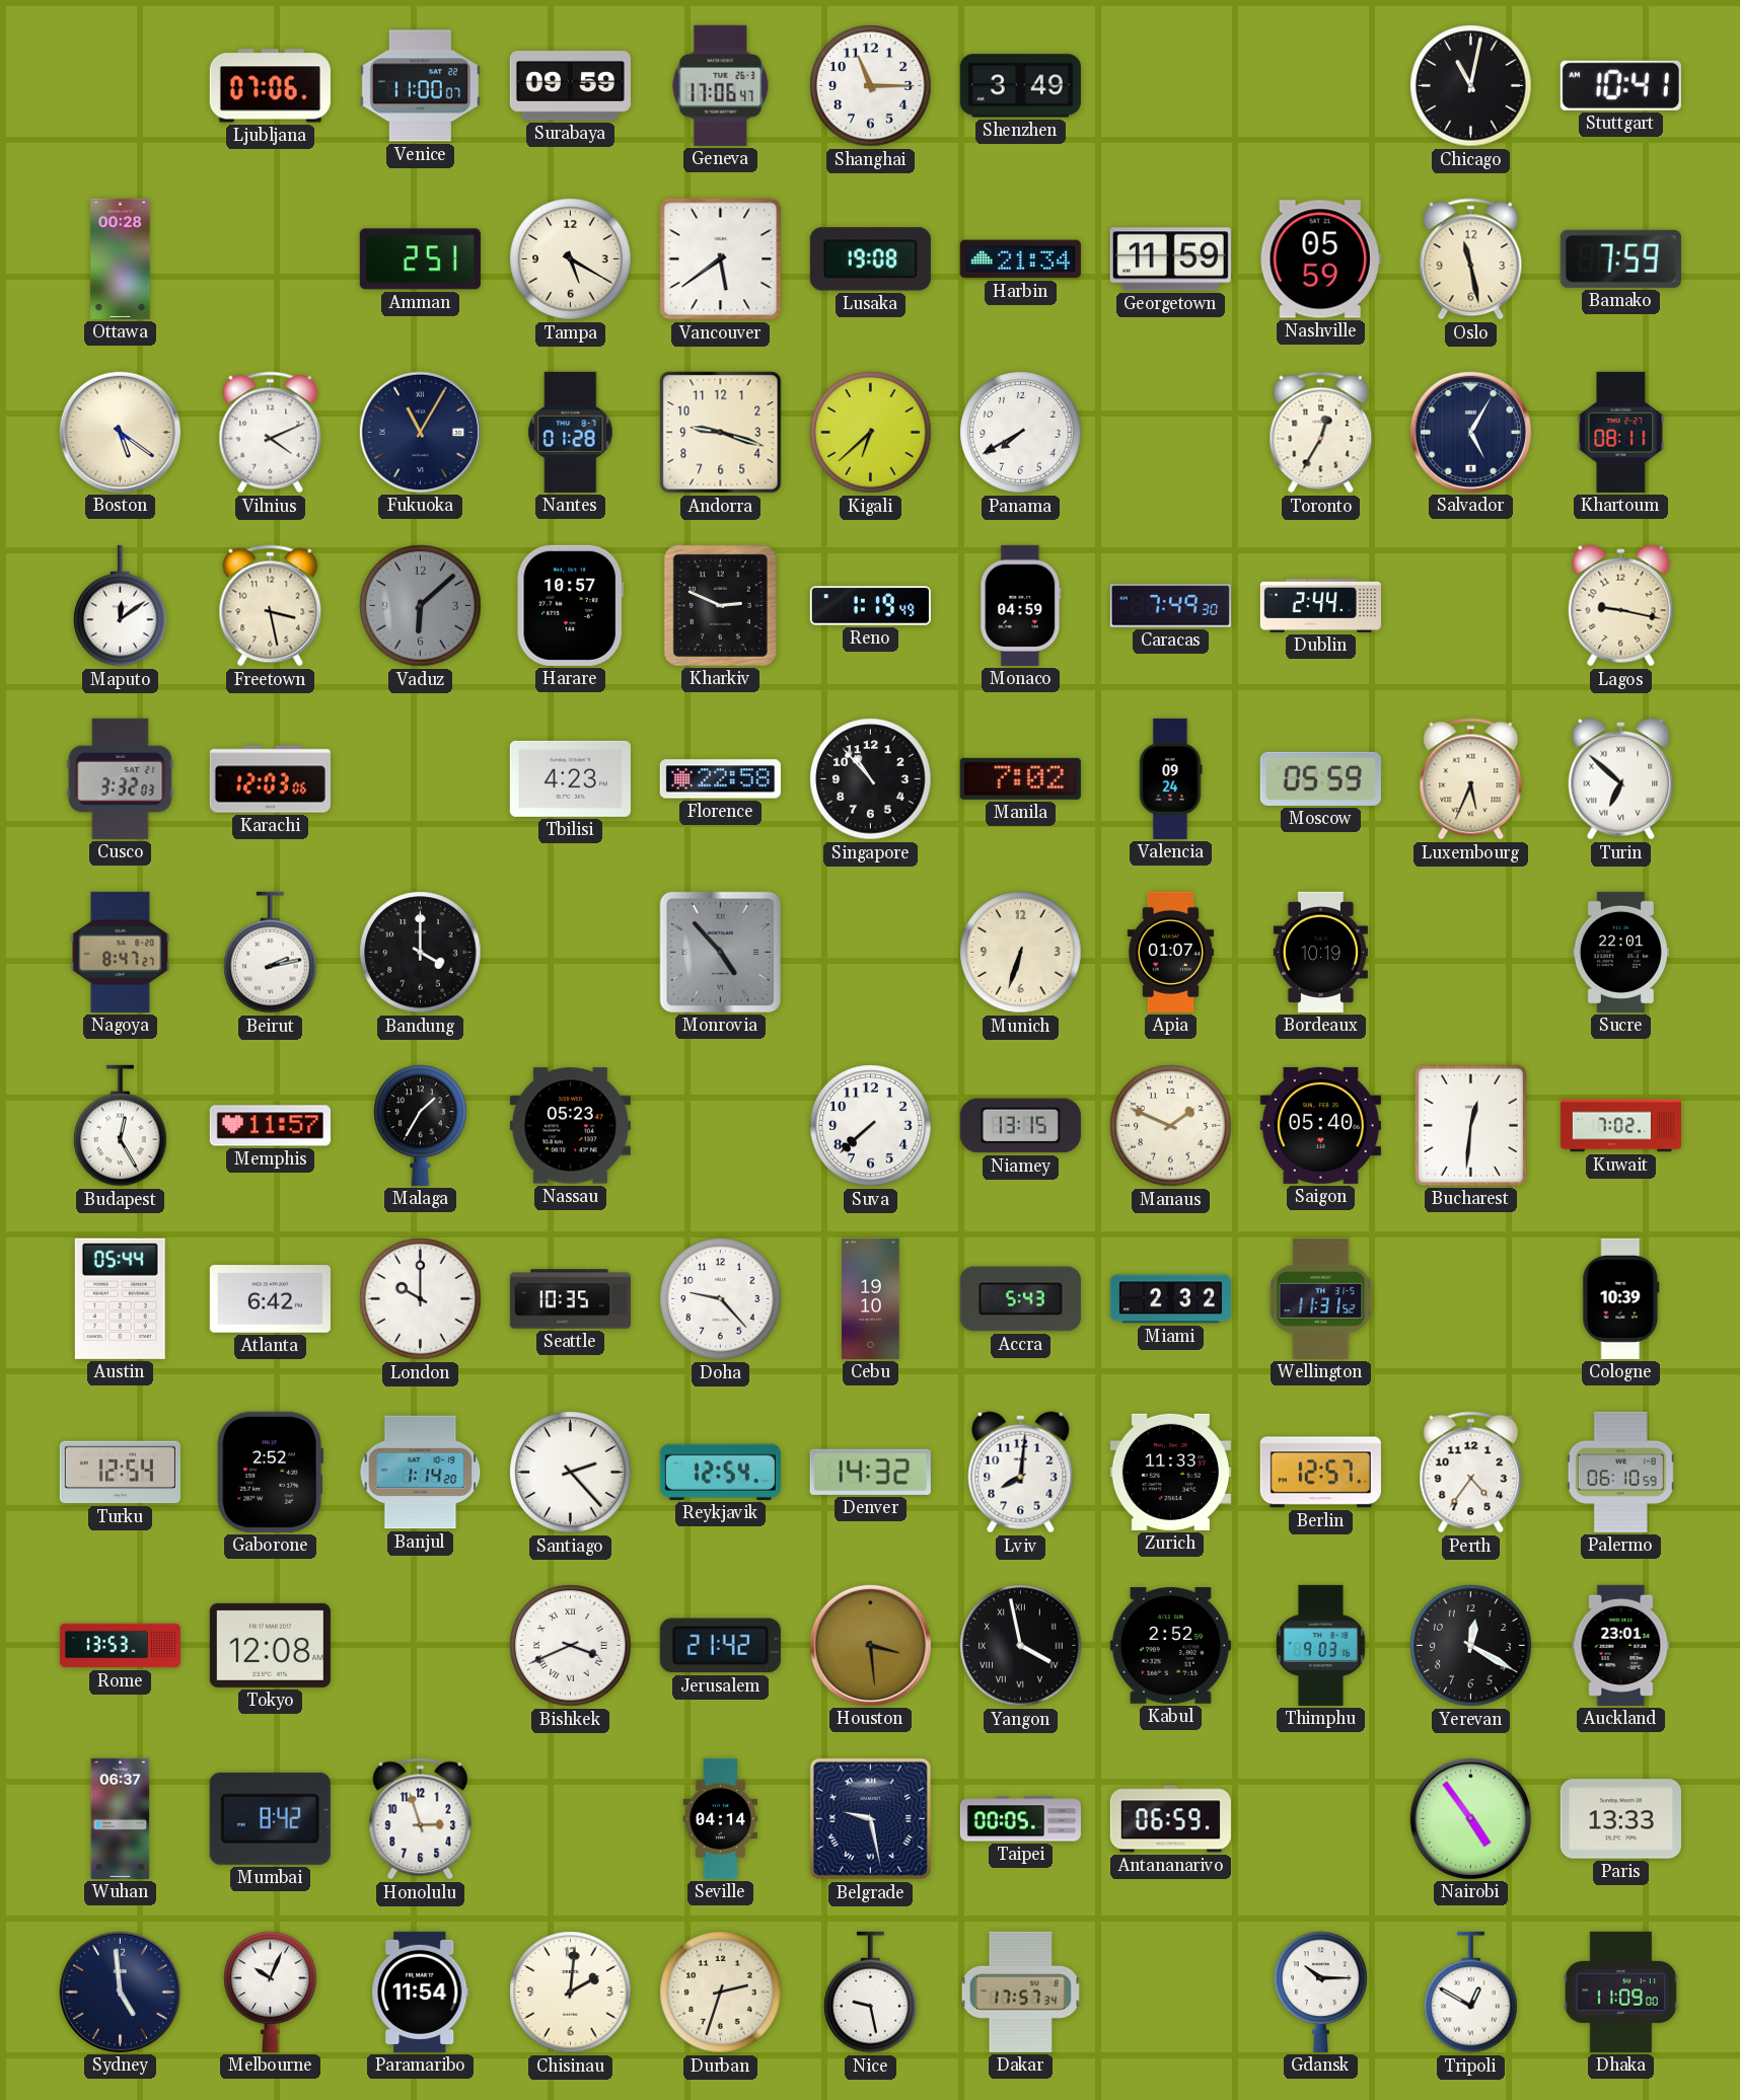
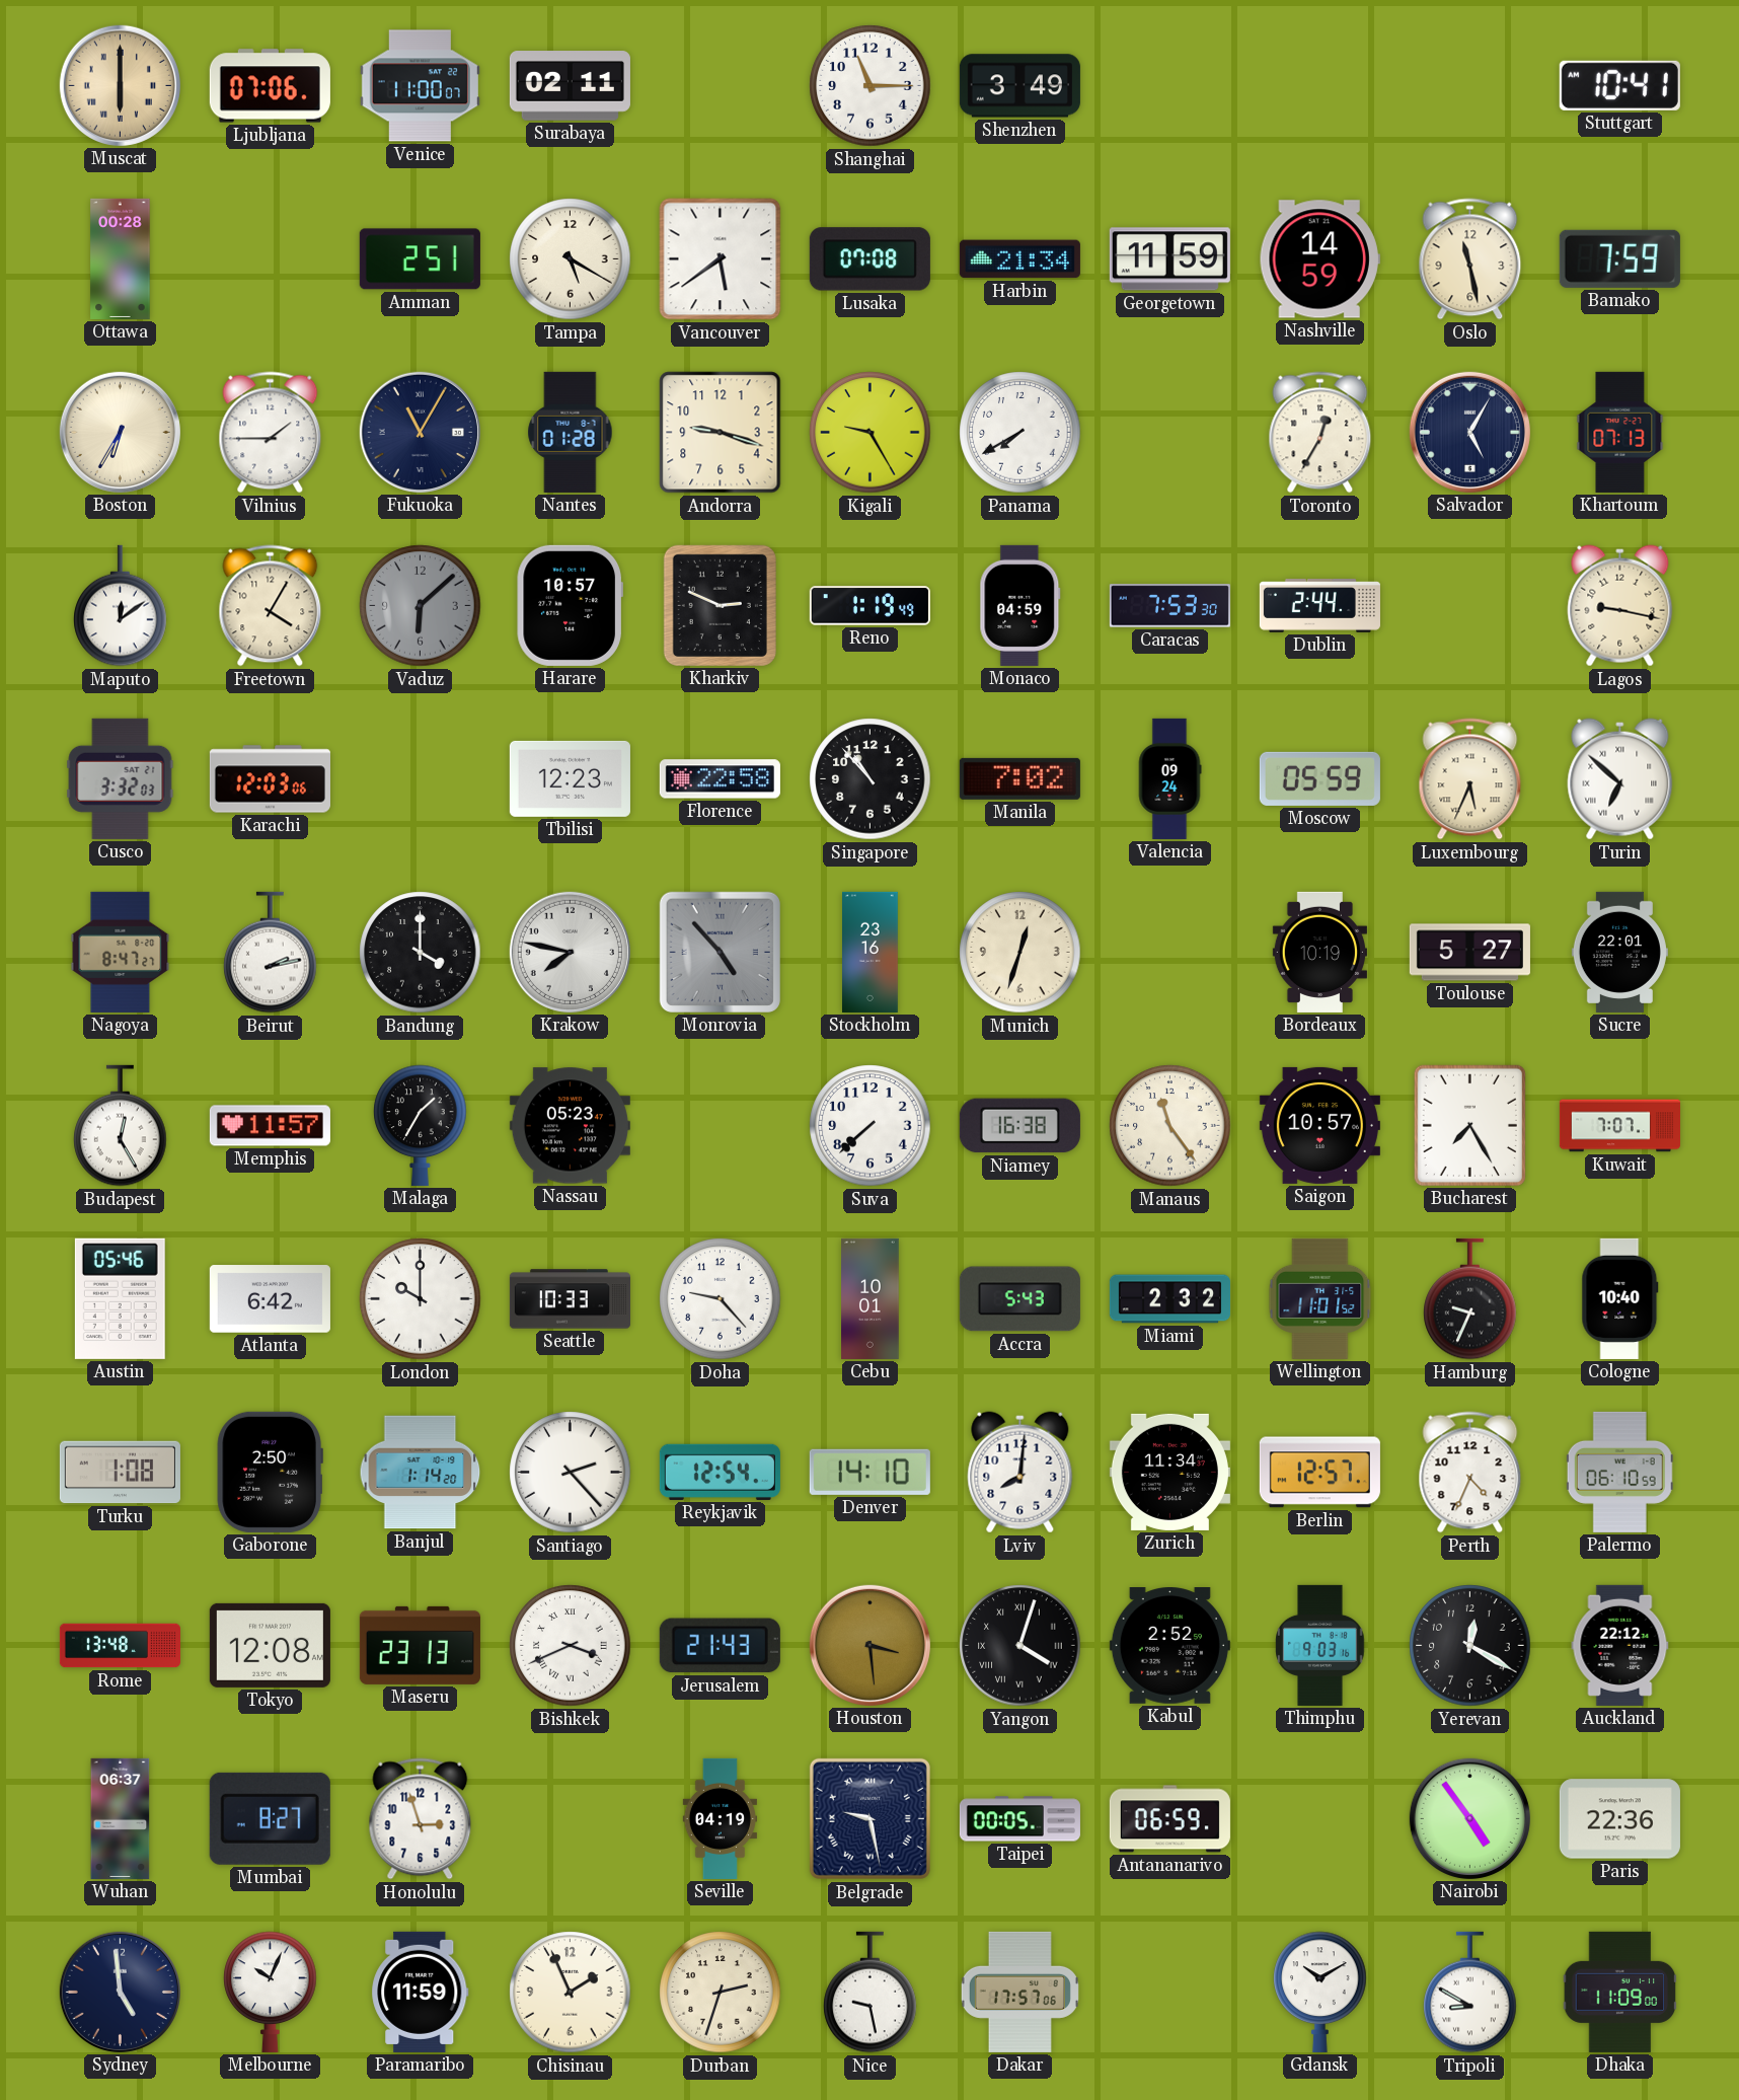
Muscat: none -> 6:00 (120, 85)
Surabaya: 09:59 -> 02:11 (570, 86)
Geneva: 17:06 -> none (721, 85)
Chicago: 11:02 -> none (1471, 86)
Lusaka: 19:08 -> 07:08 (870, 259)
Nashville: 05:59 -> 14:59 (1319, 259)
Boston: 5:21 -> 6:35 (120, 432)
Vilnius: 4:11 -> 1:45 (271, 433)
Kigali: 6:38 -> 9:25 (871, 433)
Khartoum: 08:11 -> 07:13 (1620, 432)
Freetown: 3:28 -> 4:05 (271, 606)
Caracas: 7:49 -> 7:53 (1169, 606)
Tbilisi: 4:23 -> 12:23 (570, 778)
Krakow: none -> 7:47 (570, 952)
Stockholm: none -> 23:16 (871, 952)
Munich: 6:33 -> 12:33 (1020, 953)
Apia: 01:07 -> none (1170, 952)
Toulouse: none -> 5:27 (1469, 953)
Niamey: 13:15 -> 16:38 (1019, 1126)
Manaus: 1:49 -> 11:24 (1170, 1126)
Saigon: 05:40 -> 10:57 (1319, 1125)
Bucharest: 12:31 -> 7:25 (1469, 1125)
Kuwait: 7:02 -> 7:07 (1619, 1126)
Austin: 05:44 -> 05:46 (120, 1298)
Seattle: 10:35 -> 10:33 (570, 1299)
Cebu: 19:10 -> 10:01 (871, 1298)
Wellington: 11:31 -> 11:01 (1320, 1298)
Hamburg: none -> 9:34 (1470, 1299)
Cologne: 10:39 -> 10:40 (1620, 1298)
Turku: 12:54 -> 1:08 (120, 1473)
Gaborone: 2:52 -> 2:50 (270, 1472)
Denver: 14:32 -> 14:10 (870, 1472)
Zurich: 11:33 -> 11:34 (1169, 1472)
Perth: 4:36 -> 4:34 (1470, 1473)
Rome: 13:53 -> 13:48 (120, 1646)
Maseru: none -> 23:13 (420, 1645)
Jerusalem: 21:42 -> 21:43 (720, 1646)
Yangon: 3:58 -> 4:03 (1020, 1646)
Auckland: 23:01 -> 22:12 (1620, 1645)
Mumbai: 8:42 -> 8:27 (270, 1818)
Seville: 04:14 -> 04:19 (720, 1818)
Paris: 13:33 -> 22:36 (1619, 1819)
Paramaribo: 11:54 -> 11:59 (421, 1992)
Chisinau: 2:01 -> 1:56 (571, 1993)
Dakar: 17:57:34 -> 17:57:06 (1019, 1992)
Gdansk: 10:15 -> 10:10 (1320, 1992)
Tripoli: 12:50 -> 8:50 (1470, 1993)
